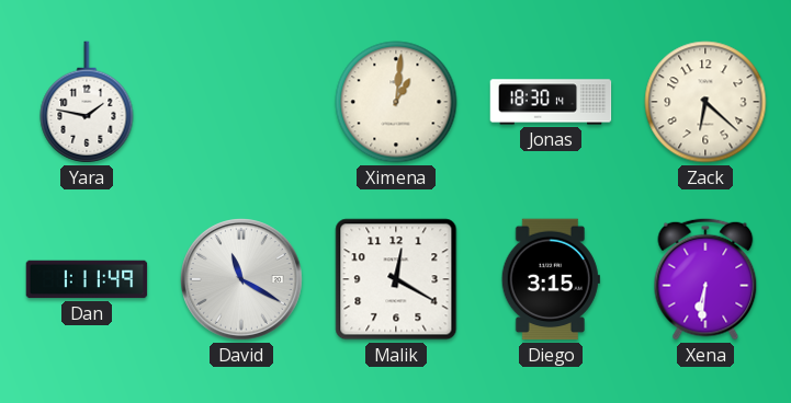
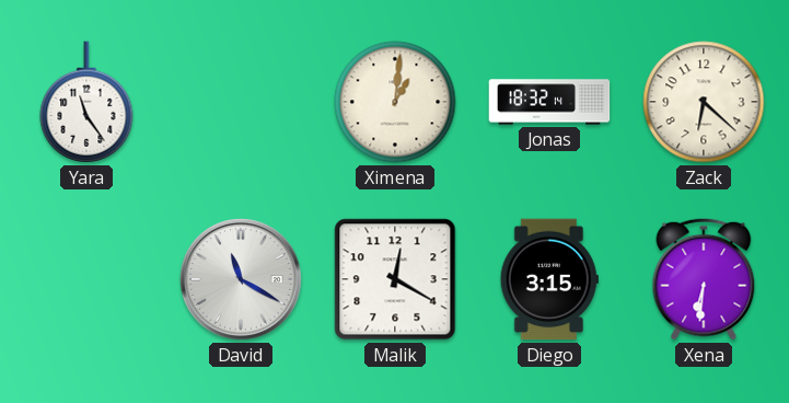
Yara: 1:47 -> 11:24 (86, 102)
Jonas: 18:30 -> 18:32 (549, 102)
Dan: 1:11 -> none (87, 279)
